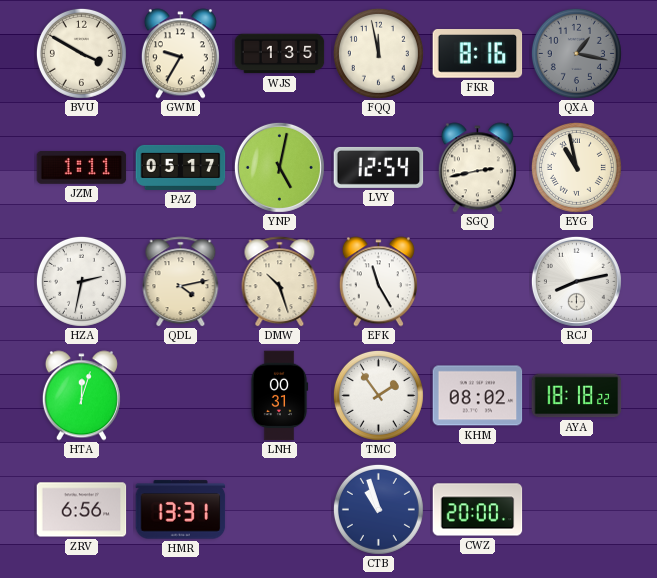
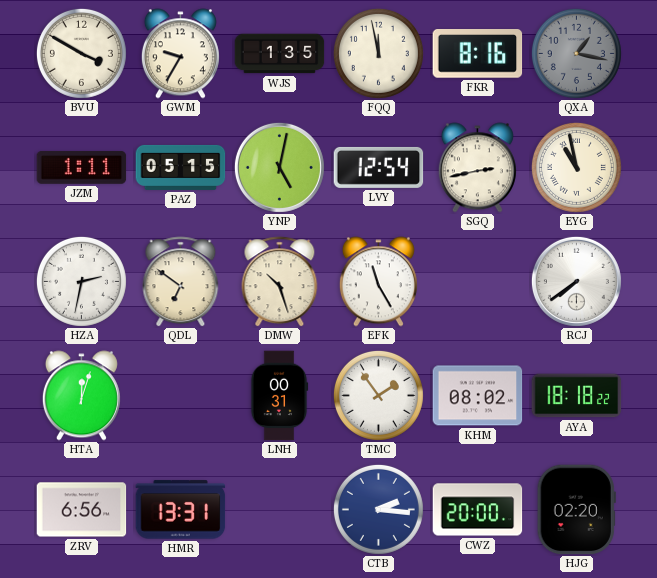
PAZ: 05:17 -> 05:15 (181, 167)
QDL: 4:13 -> 6:51 (181, 282)
RCJ: 8:13 -> 7:39 (576, 281)
CTB: 10:57 -> 2:16 (378, 509)
HJG: none -> 02:20 (576, 510)
